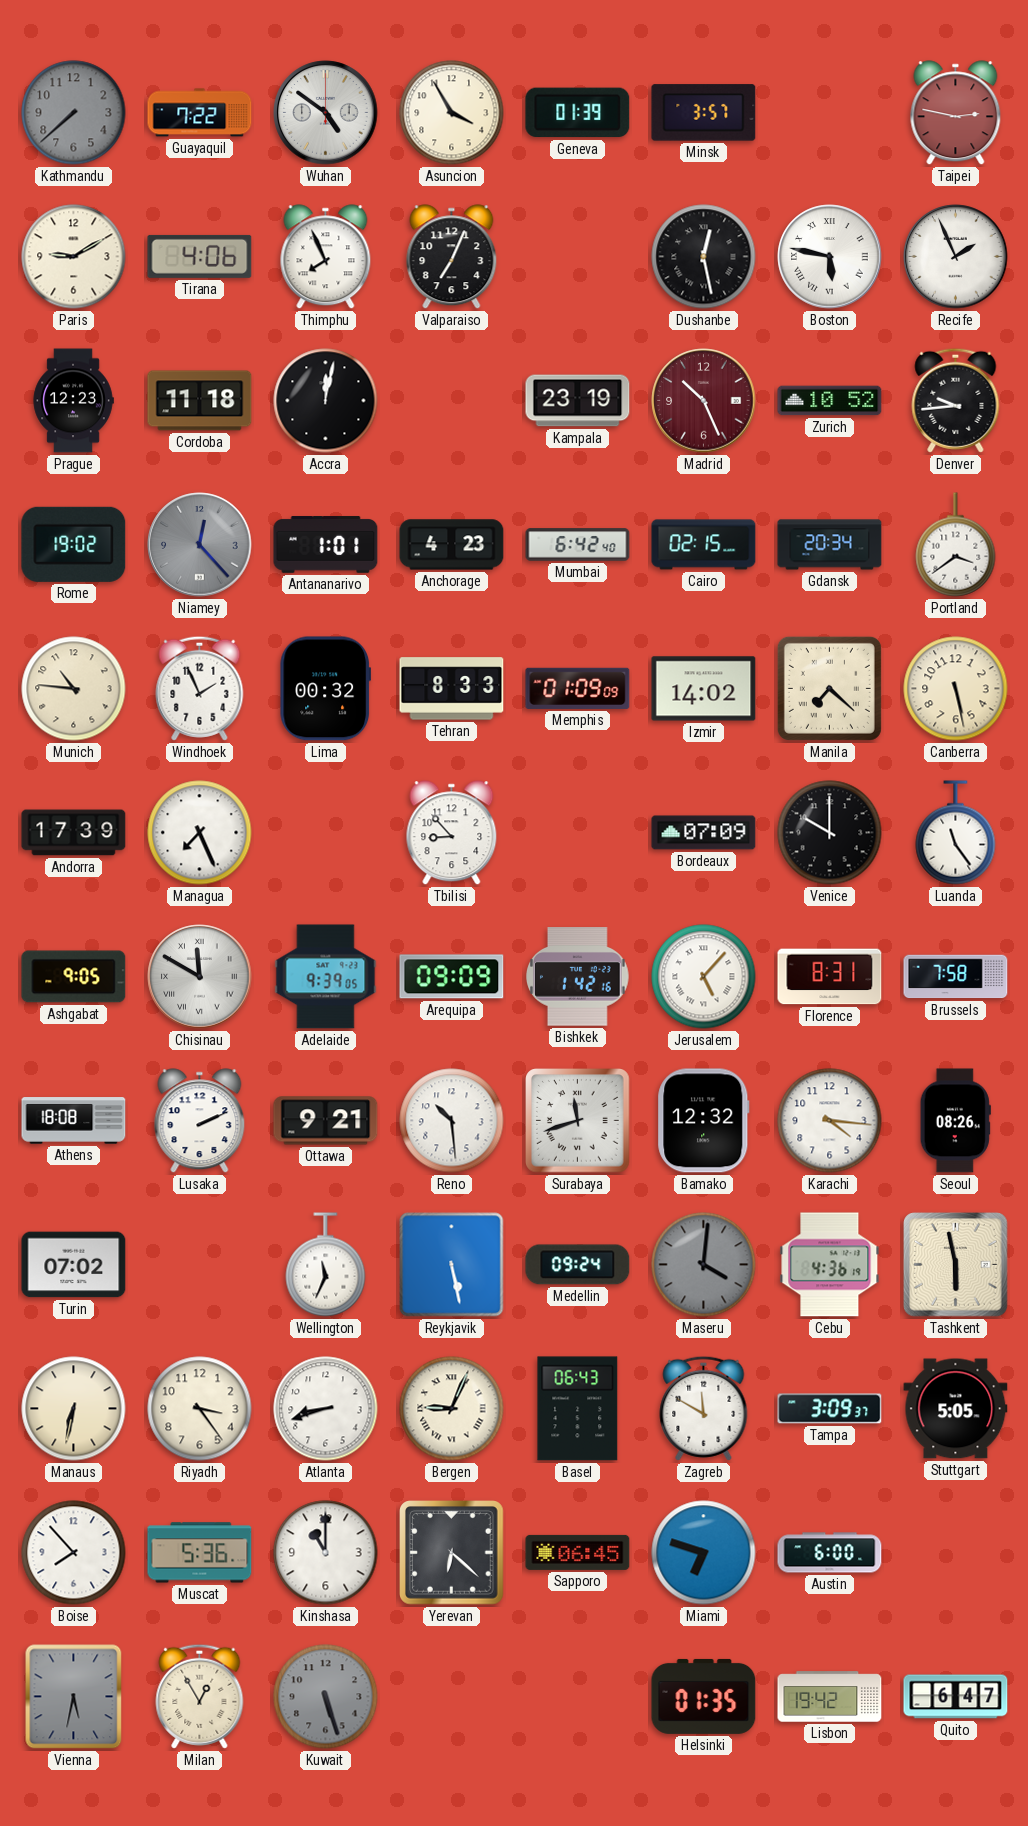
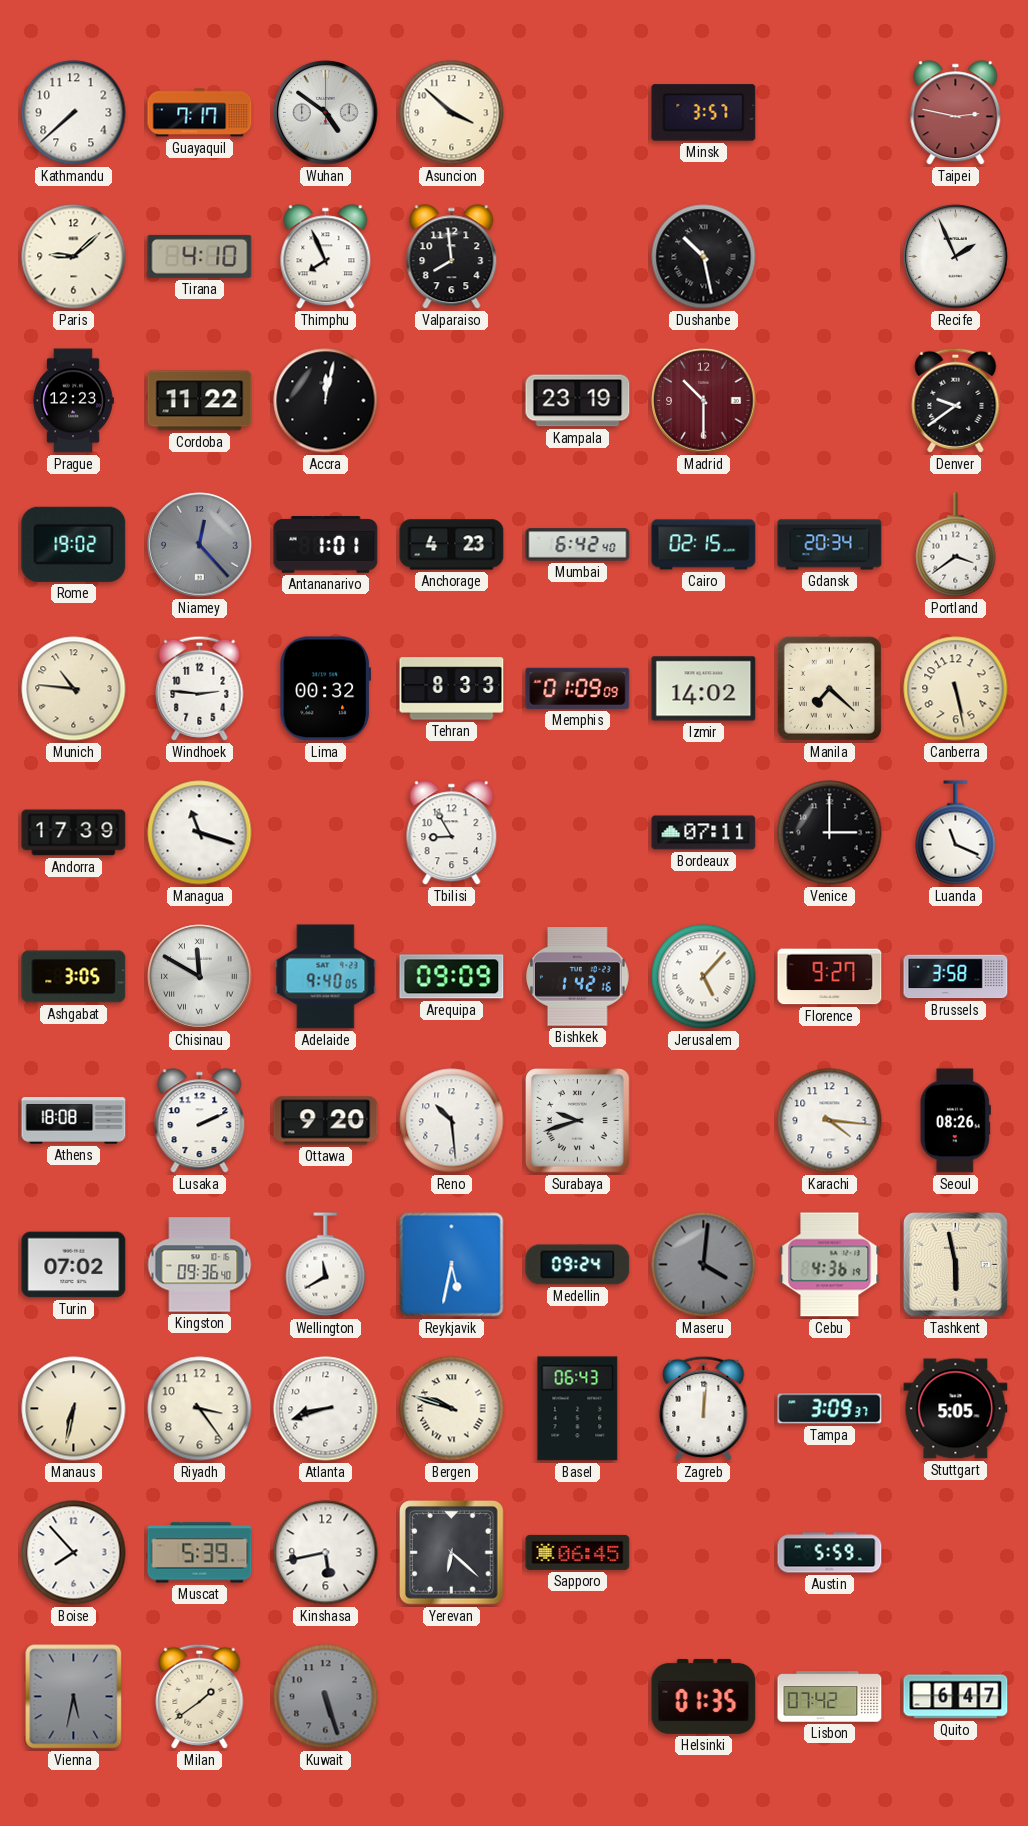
Kathmandu dial: grey -> white (74, 113)
Guayaquil: 7:22 -> 7:17 (200, 113)
Asuncion: 3:55 -> 3:52 (452, 113)
Geneva: 01:39 -> none (578, 113)
Paris: 9:10 -> 9:08 (74, 257)
Tirana: 4:06 -> 4:10 (200, 256)
Valparaiso: 7:04 -> 7:59 (452, 257)
Dushanbe: 12:28 -> 10:28 (704, 257)
Boston: 5:47 -> none (830, 257)
Cordoba: 11:18 -> 11:22 (200, 401)
Madrid: 10:26 -> 10:30 (704, 401)
Zurich: 10:52 -> none (830, 401)
Denver: 9:44 -> 9:39 (956, 400)
Windhoek: 1:56 -> 2:46 (200, 688)
Managua: 7:26 -> 11:18 (200, 833)
Tbilisi: 8:53 -> 8:55 (452, 833)
Bordeaux: 07:09 -> 07:11 (704, 833)
Venice: 10:00 -> 3:00 (830, 833)
Luanda: 11:24 -> 11:19 (956, 833)
Ashgabat: 9:05 -> 3:05 (74, 977)
Adelaide: 9:39 -> 9:40 (326, 977)
Florence: 8:31 -> 9:27 (830, 977)
Brussels: 7:58 -> 3:58 (956, 977)
Ottawa: 9:21 -> 9:20 (326, 1121)
Surabaya: 11:42 -> 9:42 (578, 1121)
Bamako: 12:32 -> none (704, 1121)
Kingston: none -> 09:36 (200, 1265)
Wellington: 11:34 -> 11:40 (326, 1265)
Reykjavik: 5:28 -> 5:32 (452, 1265)
Bergen: 9:04 -> 9:48 (452, 1409)
Zagreb: 11:50 -> 12:01 (704, 1408)
Muscat: 5:36 -> 5:39 (200, 1553)
Kinshasa: 11:00 -> 5:43 (326, 1553)
Miami: 6:48 -> none (704, 1553)
Austin: 6:00 -> 5:59 (830, 1553)
Milan: 12:55 -> 1:39 (200, 1696)
Lisbon: 19:42 -> 07:42 (830, 1697)
